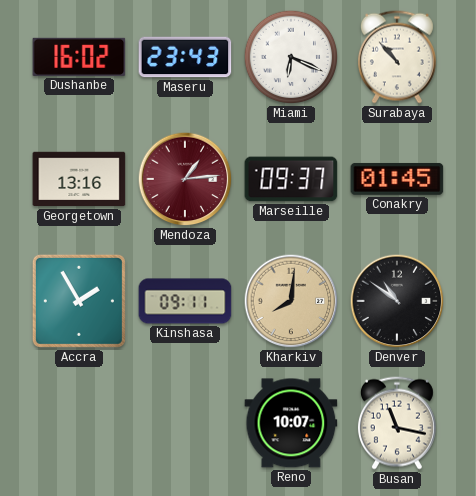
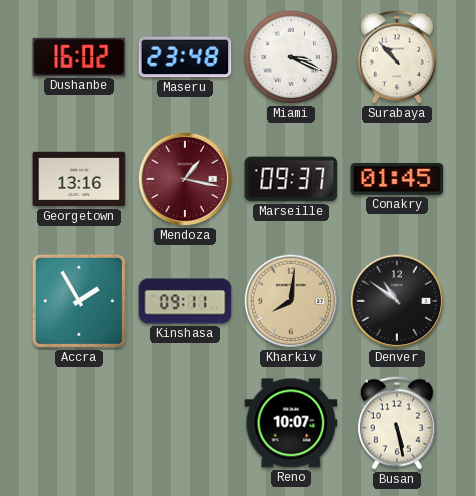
Maseru: 23:43 -> 23:48 (185, 57)
Miami: 6:19 -> 3:19 (291, 57)
Mendoza: 1:14 -> 1:17 (185, 179)
Busan: 11:17 -> 5:28 (397, 423)
